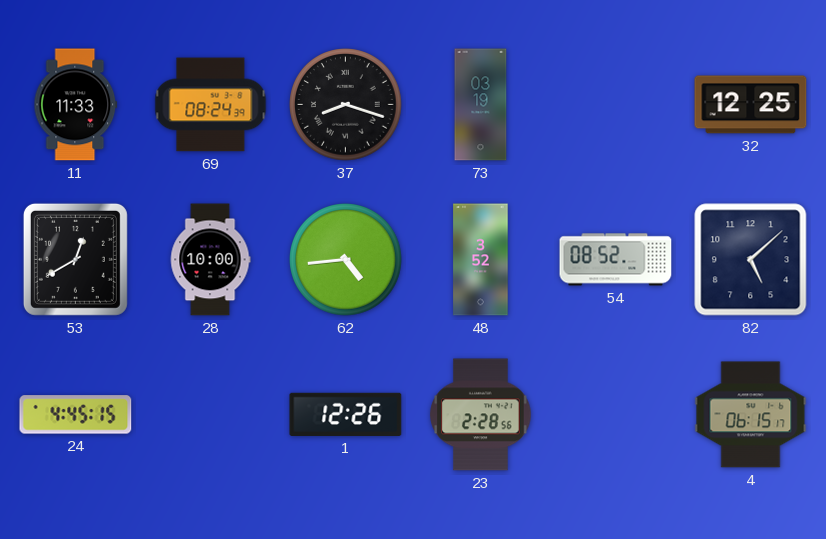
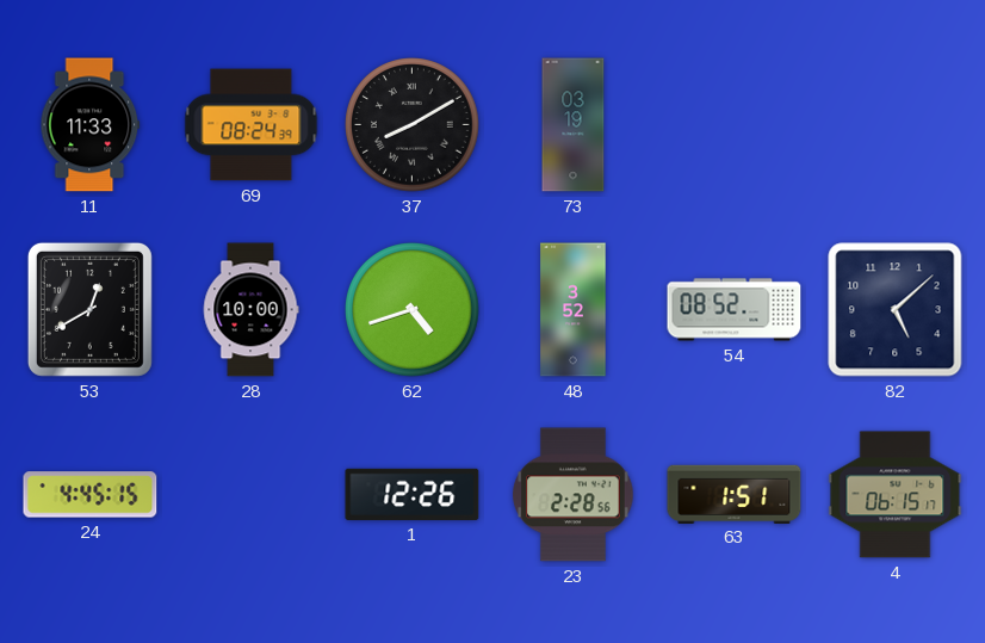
37: 8:18 -> 8:10 (413, 125)
32: 12:25 -> none (751, 105)
62: 4:44 -> 4:42 (413, 310)
63: none -> 1:51 (735, 494)
